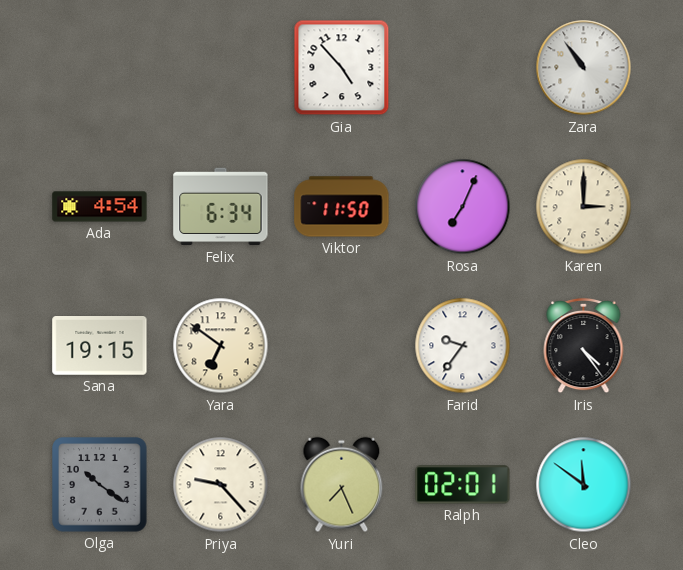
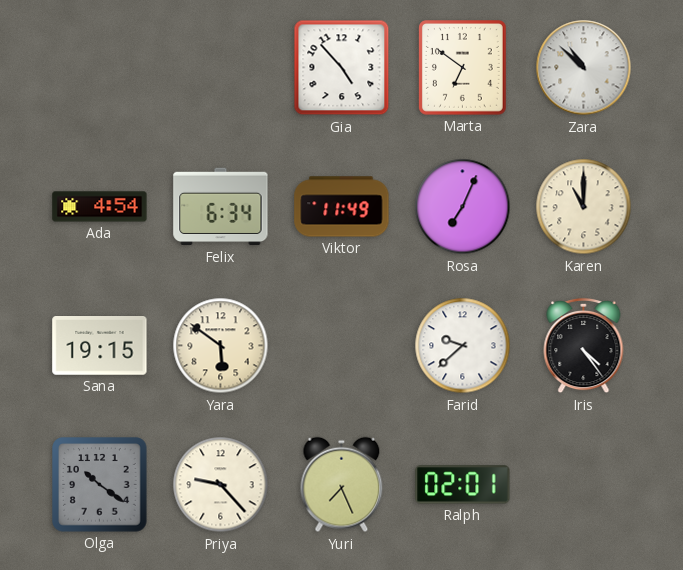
Marta: none -> 6:51 (463, 68)
Zara: 10:54 -> 10:52 (584, 68)
Viktor: 11:50 -> 11:49 (342, 207)
Karen: 3:00 -> 11:00 (584, 207)
Yara: 6:51 -> 5:51 (221, 346)
Farid: 9:36 -> 9:38 (463, 346)
Cleo: 11:51 -> none (584, 485)
